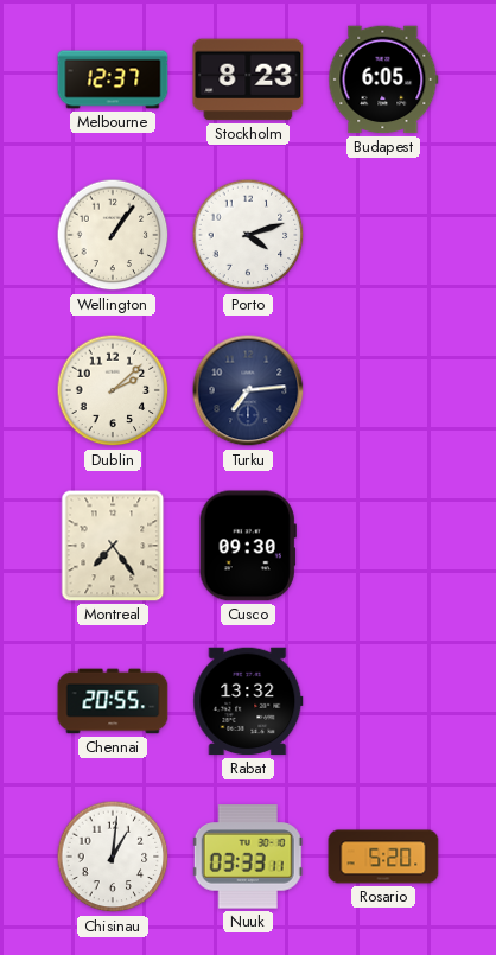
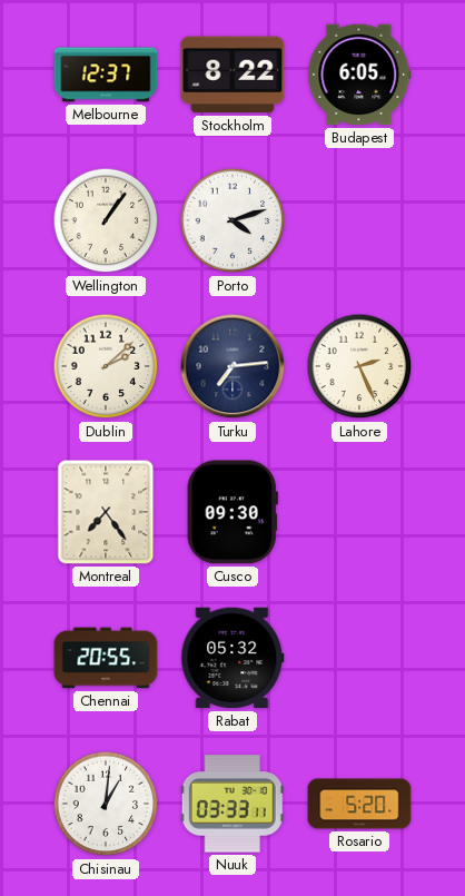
Stockholm: 8:23 -> 8:22 (233, 75)
Lahore: none -> 2:26 (359, 366)
Rabat: 13:32 -> 05:32 (233, 658)
